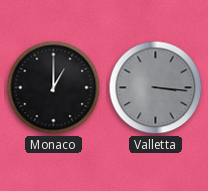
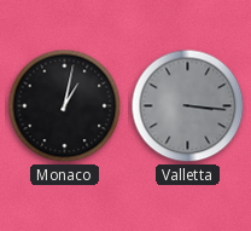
Monaco: 1:00 -> 1:02 (65, 106)
